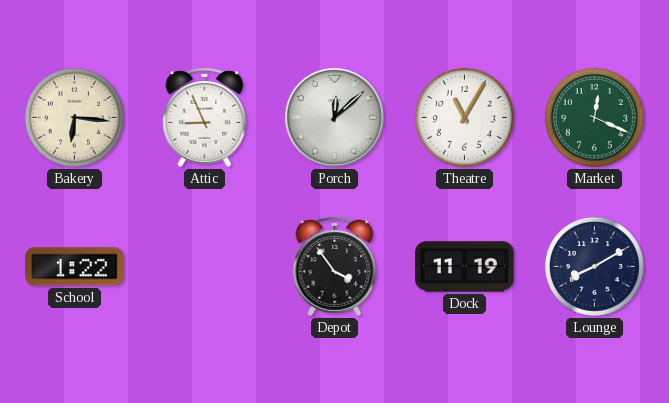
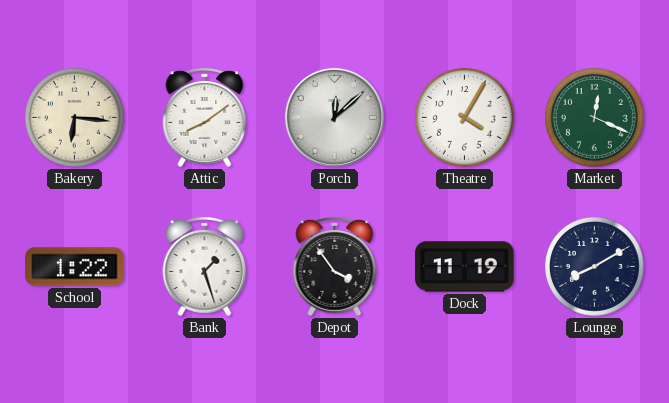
Attic: 8:56 -> 8:09 (205, 117)
Theatre: 11:05 -> 4:05 (465, 118)
Bank: none -> 1:27 (205, 266)
